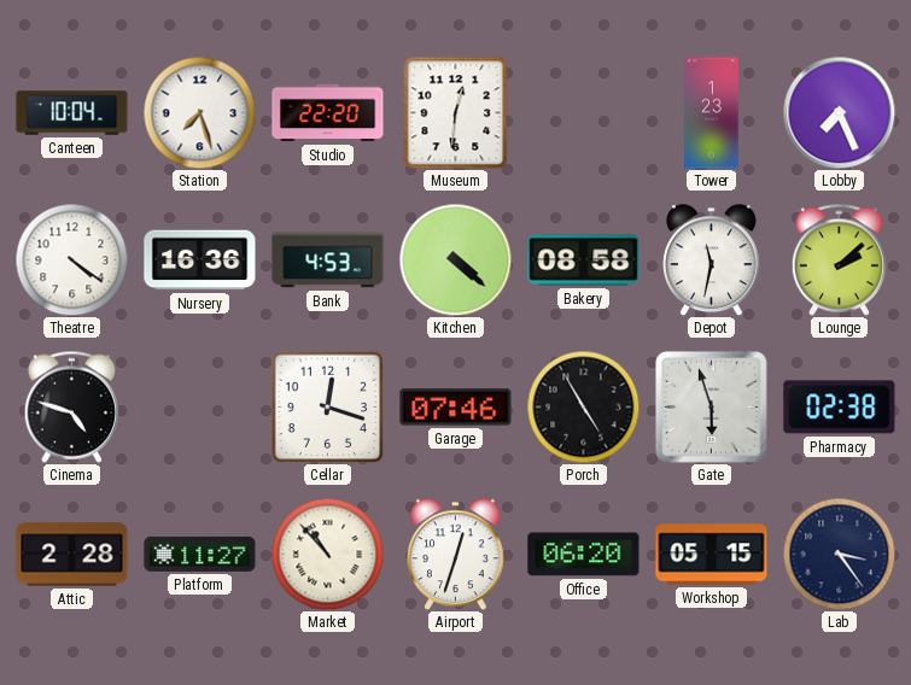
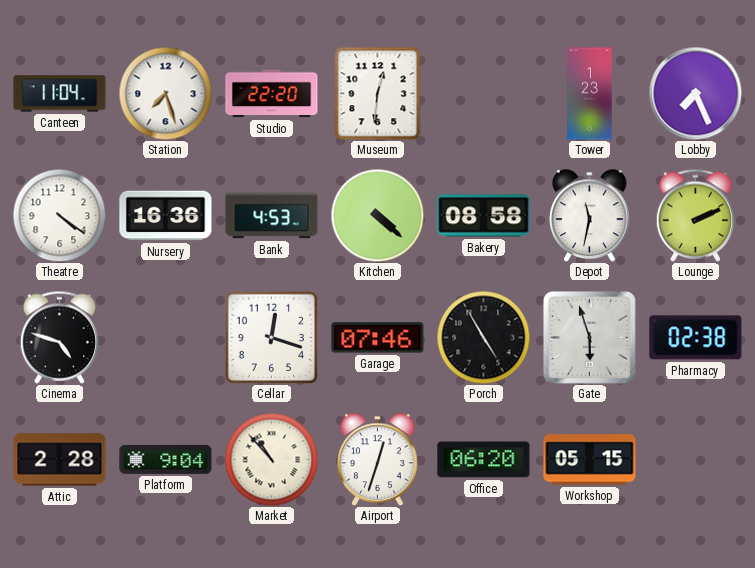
Canteen: 10:04 -> 11:04 (60, 94)
Lounge: 2:08 -> 2:11 (695, 215)
Platform: 11:27 -> 9:04 (166, 459)
Lab: 3:24 -> none (839, 554)
